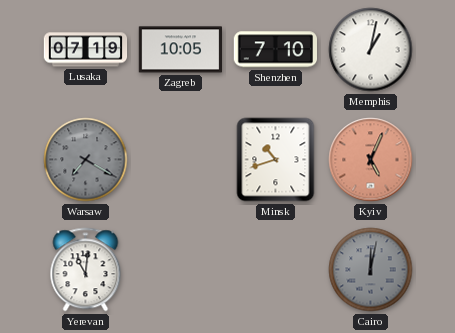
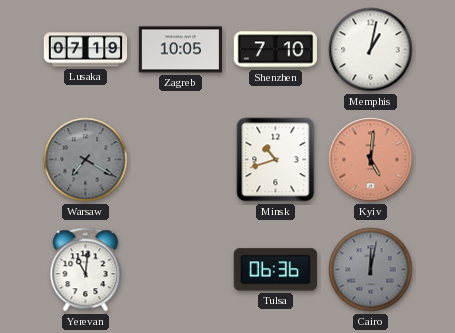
Kyiv: 5:04 -> 5:01 (371, 160)
Tulsa: none -> 06:36 (275, 270)
